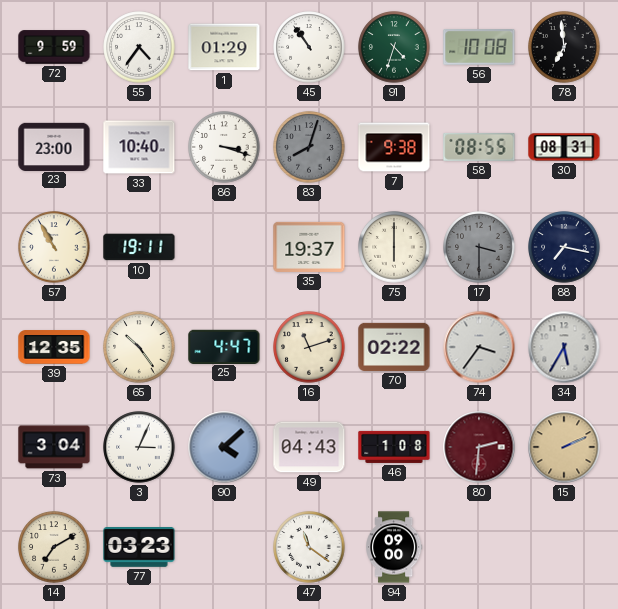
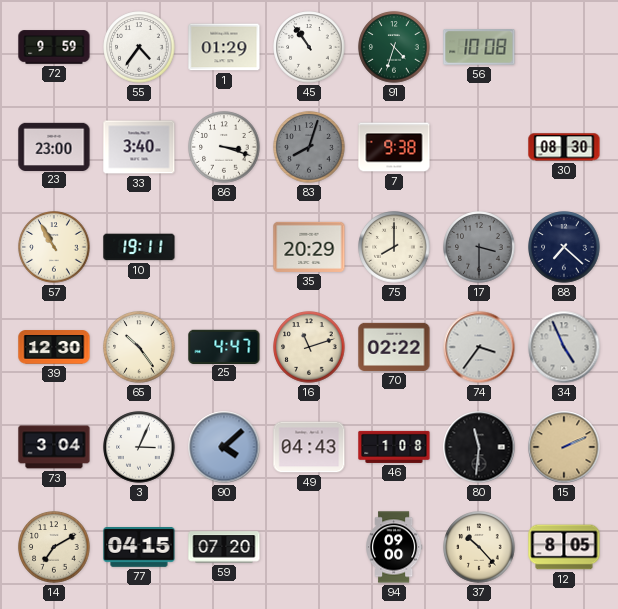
78: 6:59 -> none (564, 47)
33: 10:40 -> 3:40 (139, 147)
58: 08:55 -> none (479, 147)
30: 08:31 -> 08:30 (564, 147)
35: 19:37 -> 20:29 (309, 247)
75: 6:00 -> 8:00 (394, 247)
88: 7:17 -> 7:22 (564, 247)
39: 12:35 -> 12:30 (54, 347)
34: 5:35 -> 4:56 (564, 347)
80: 2:31 -> 11:31 (479, 447)
80 dial: burgundy -> black (479, 447)
77: 03:23 -> 04:15 (139, 548)
59: none -> 07:20 (224, 547)
47: 11:21 -> none (309, 547)
37: none -> 10:23 (479, 547)
12: none -> 8:05 (564, 547)
